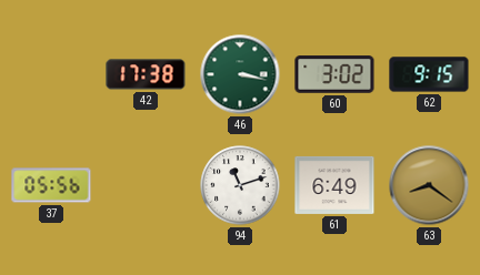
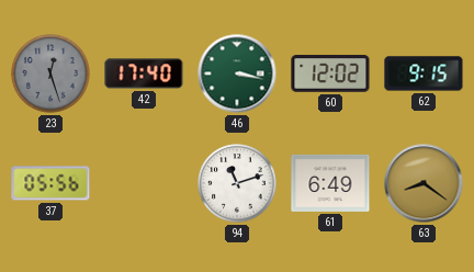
23: none -> 12:27 (50, 73)
42: 17:38 -> 17:40 (144, 73)
60: 3:02 -> 12:02 (330, 73)
